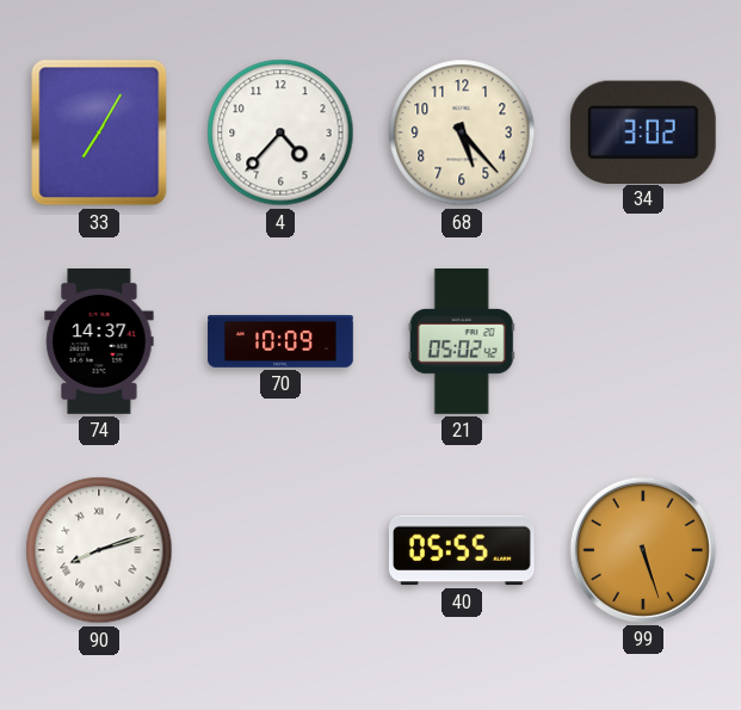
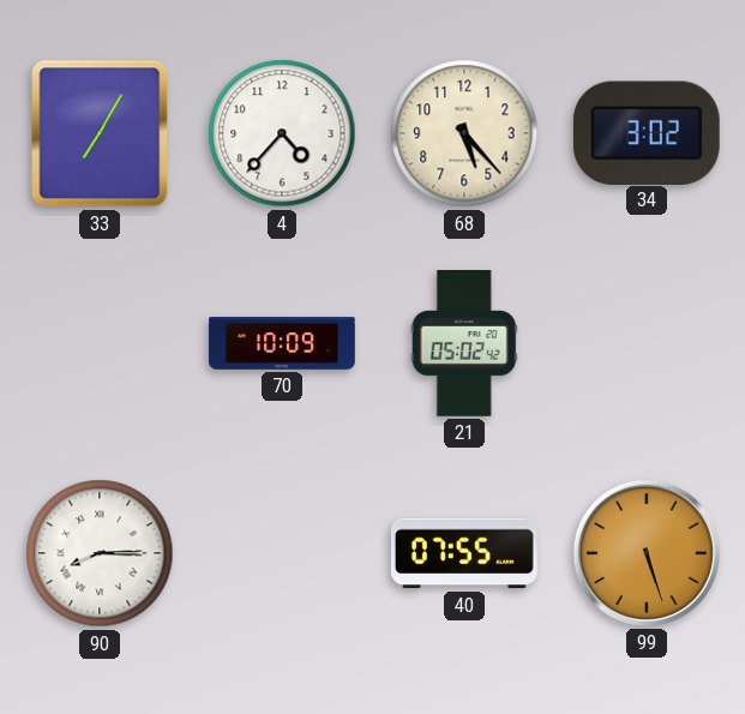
74: 14:37 -> none (99, 342)
90: 8:12 -> 8:15 (100, 553)
40: 05:55 -> 07:55 (464, 553)
